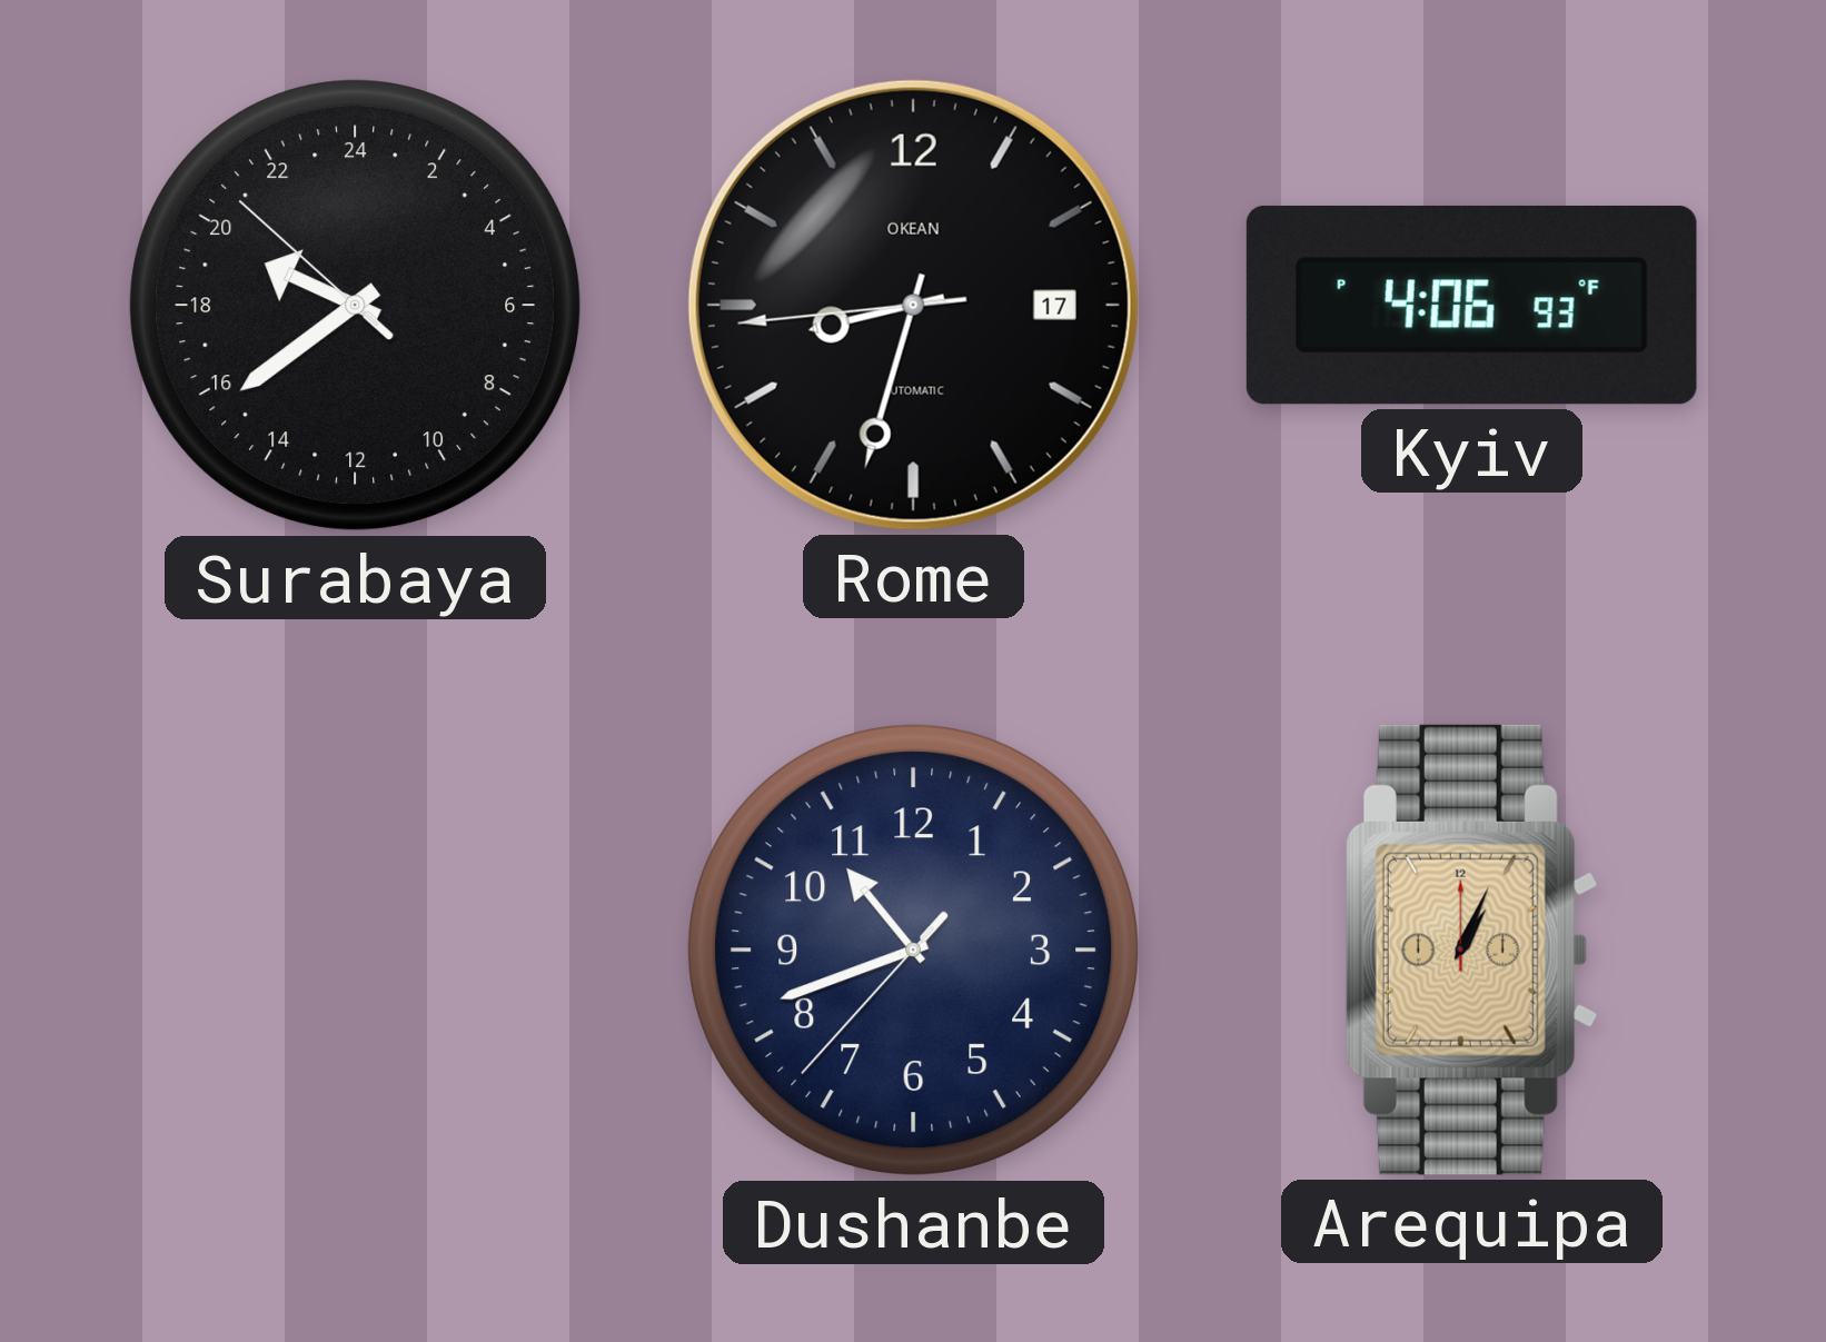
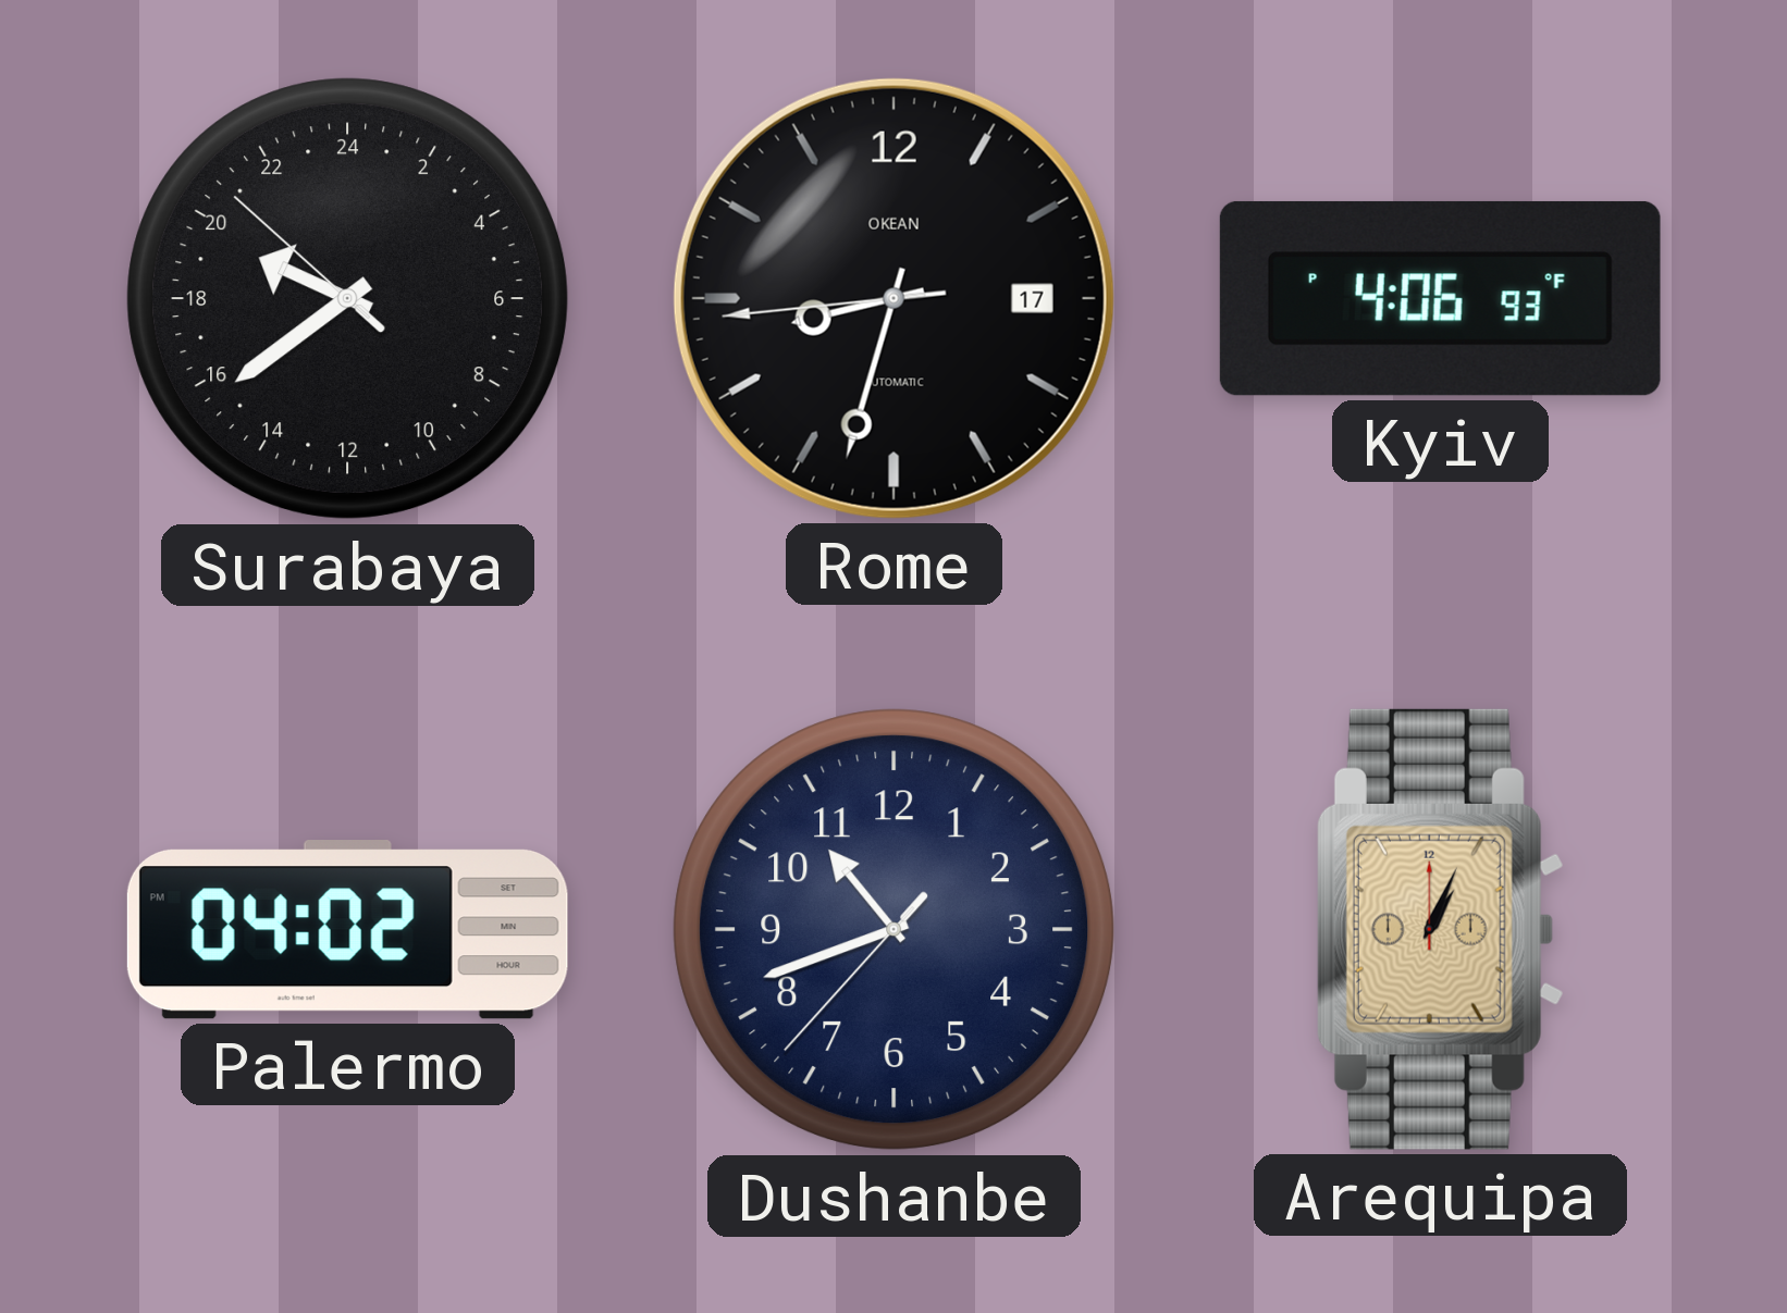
Palermo: none -> 04:02 (347, 930)
